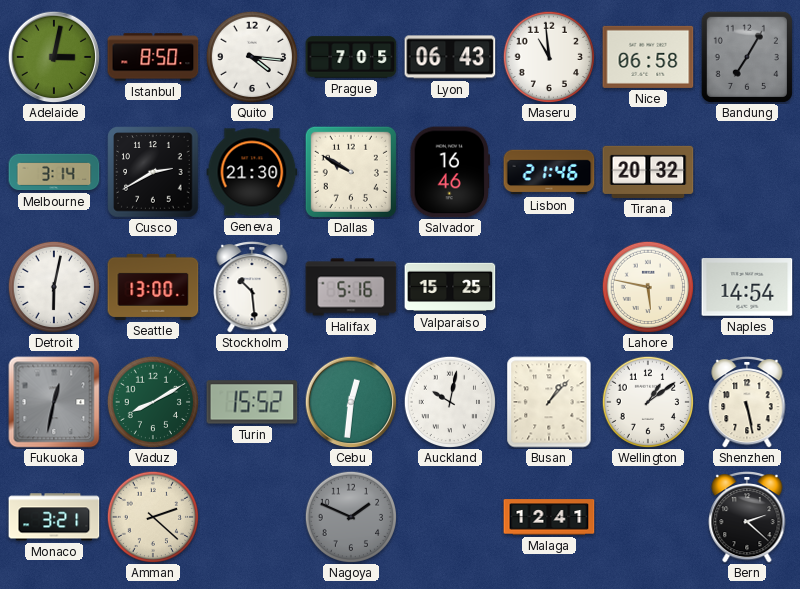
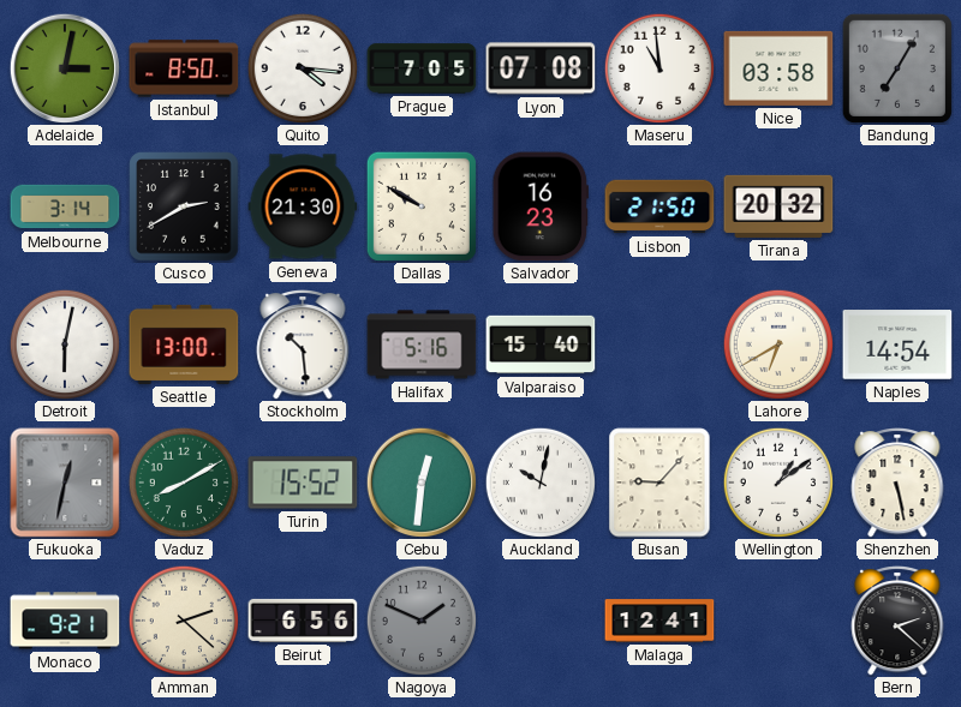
Lyon: 06:43 -> 07:08 (541, 68)
Nice: 06:58 -> 03:58 (778, 68)
Salvador: 16:46 -> 16:23 (541, 206)
Lisbon: 21:46 -> 21:50 (659, 206)
Valparaiso: 15:25 -> 15:40 (541, 344)
Lahore: 5:47 -> 6:40 (777, 343)
Busan: 1:07 -> 9:07 (659, 483)
Monaco: 3:21 -> 9:21 (65, 621)
Beirut: none -> 6:56 (303, 621)
